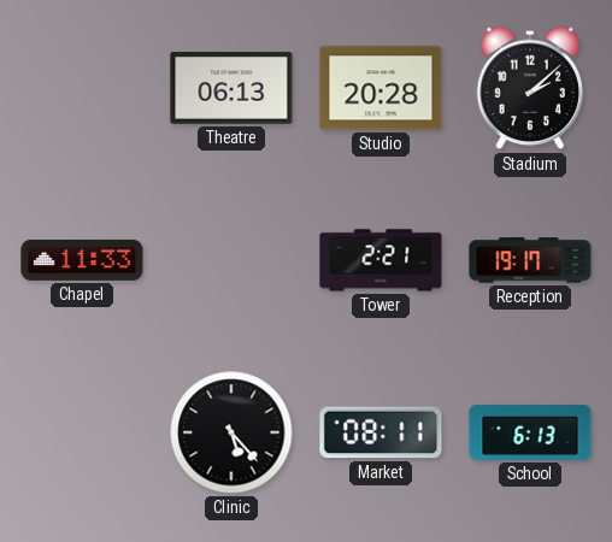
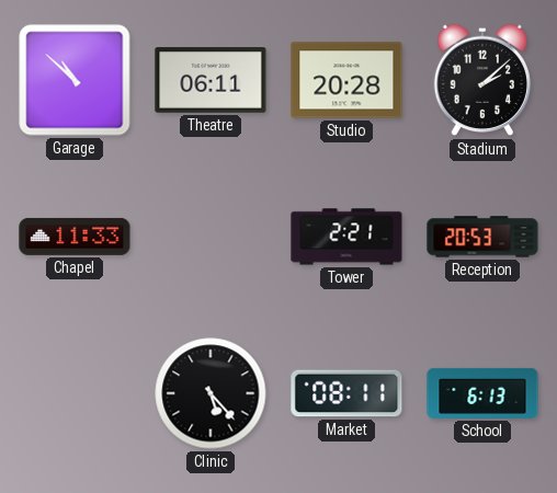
Garage: none -> 10:52 (75, 80)
Theatre: 06:13 -> 06:11 (211, 80)
Reception: 19:17 -> 20:53 (482, 237)
